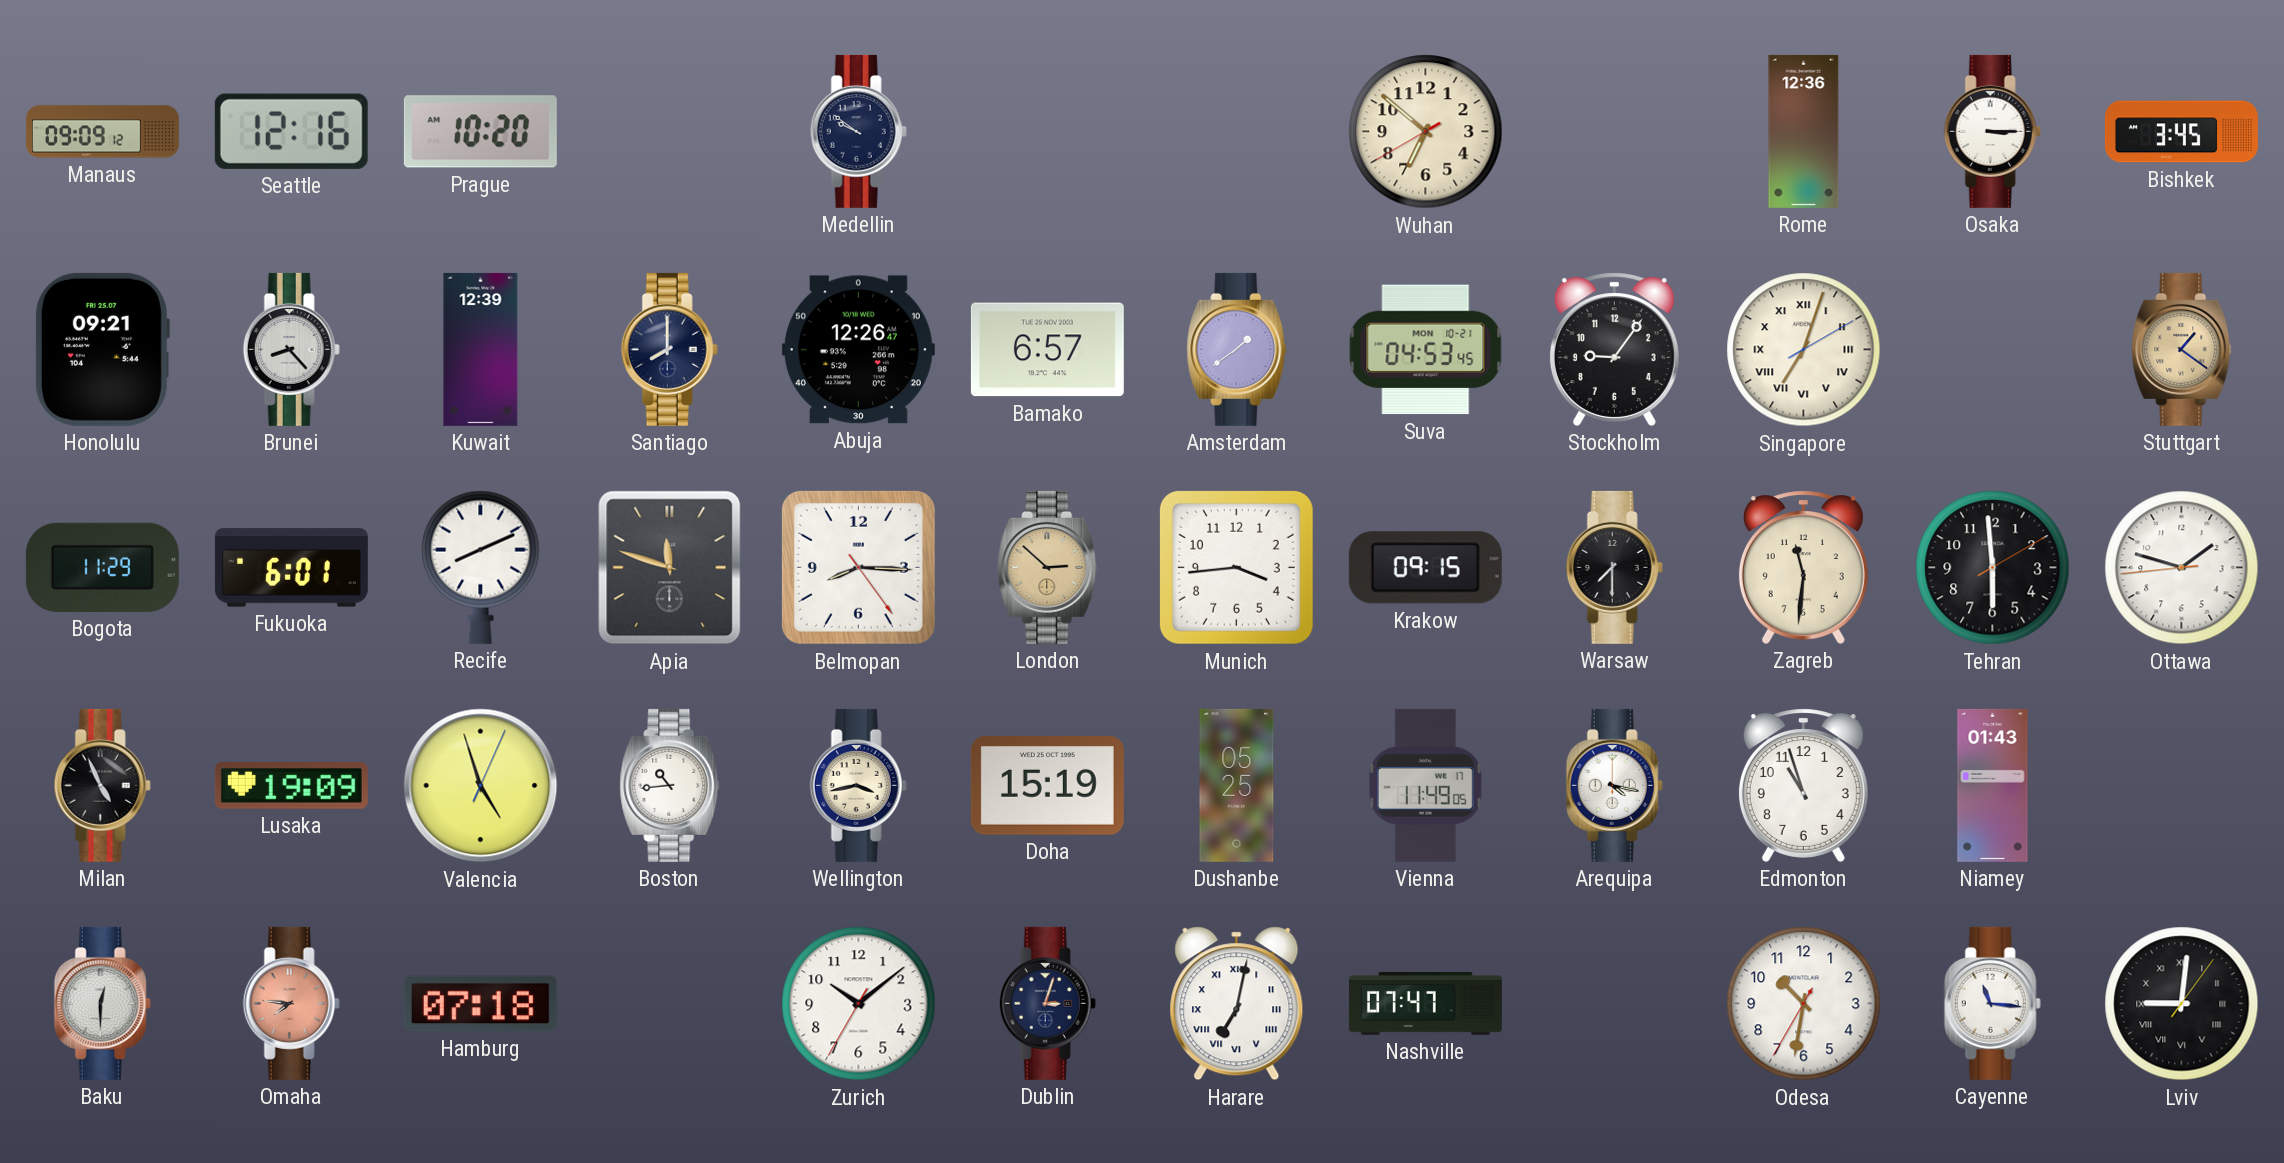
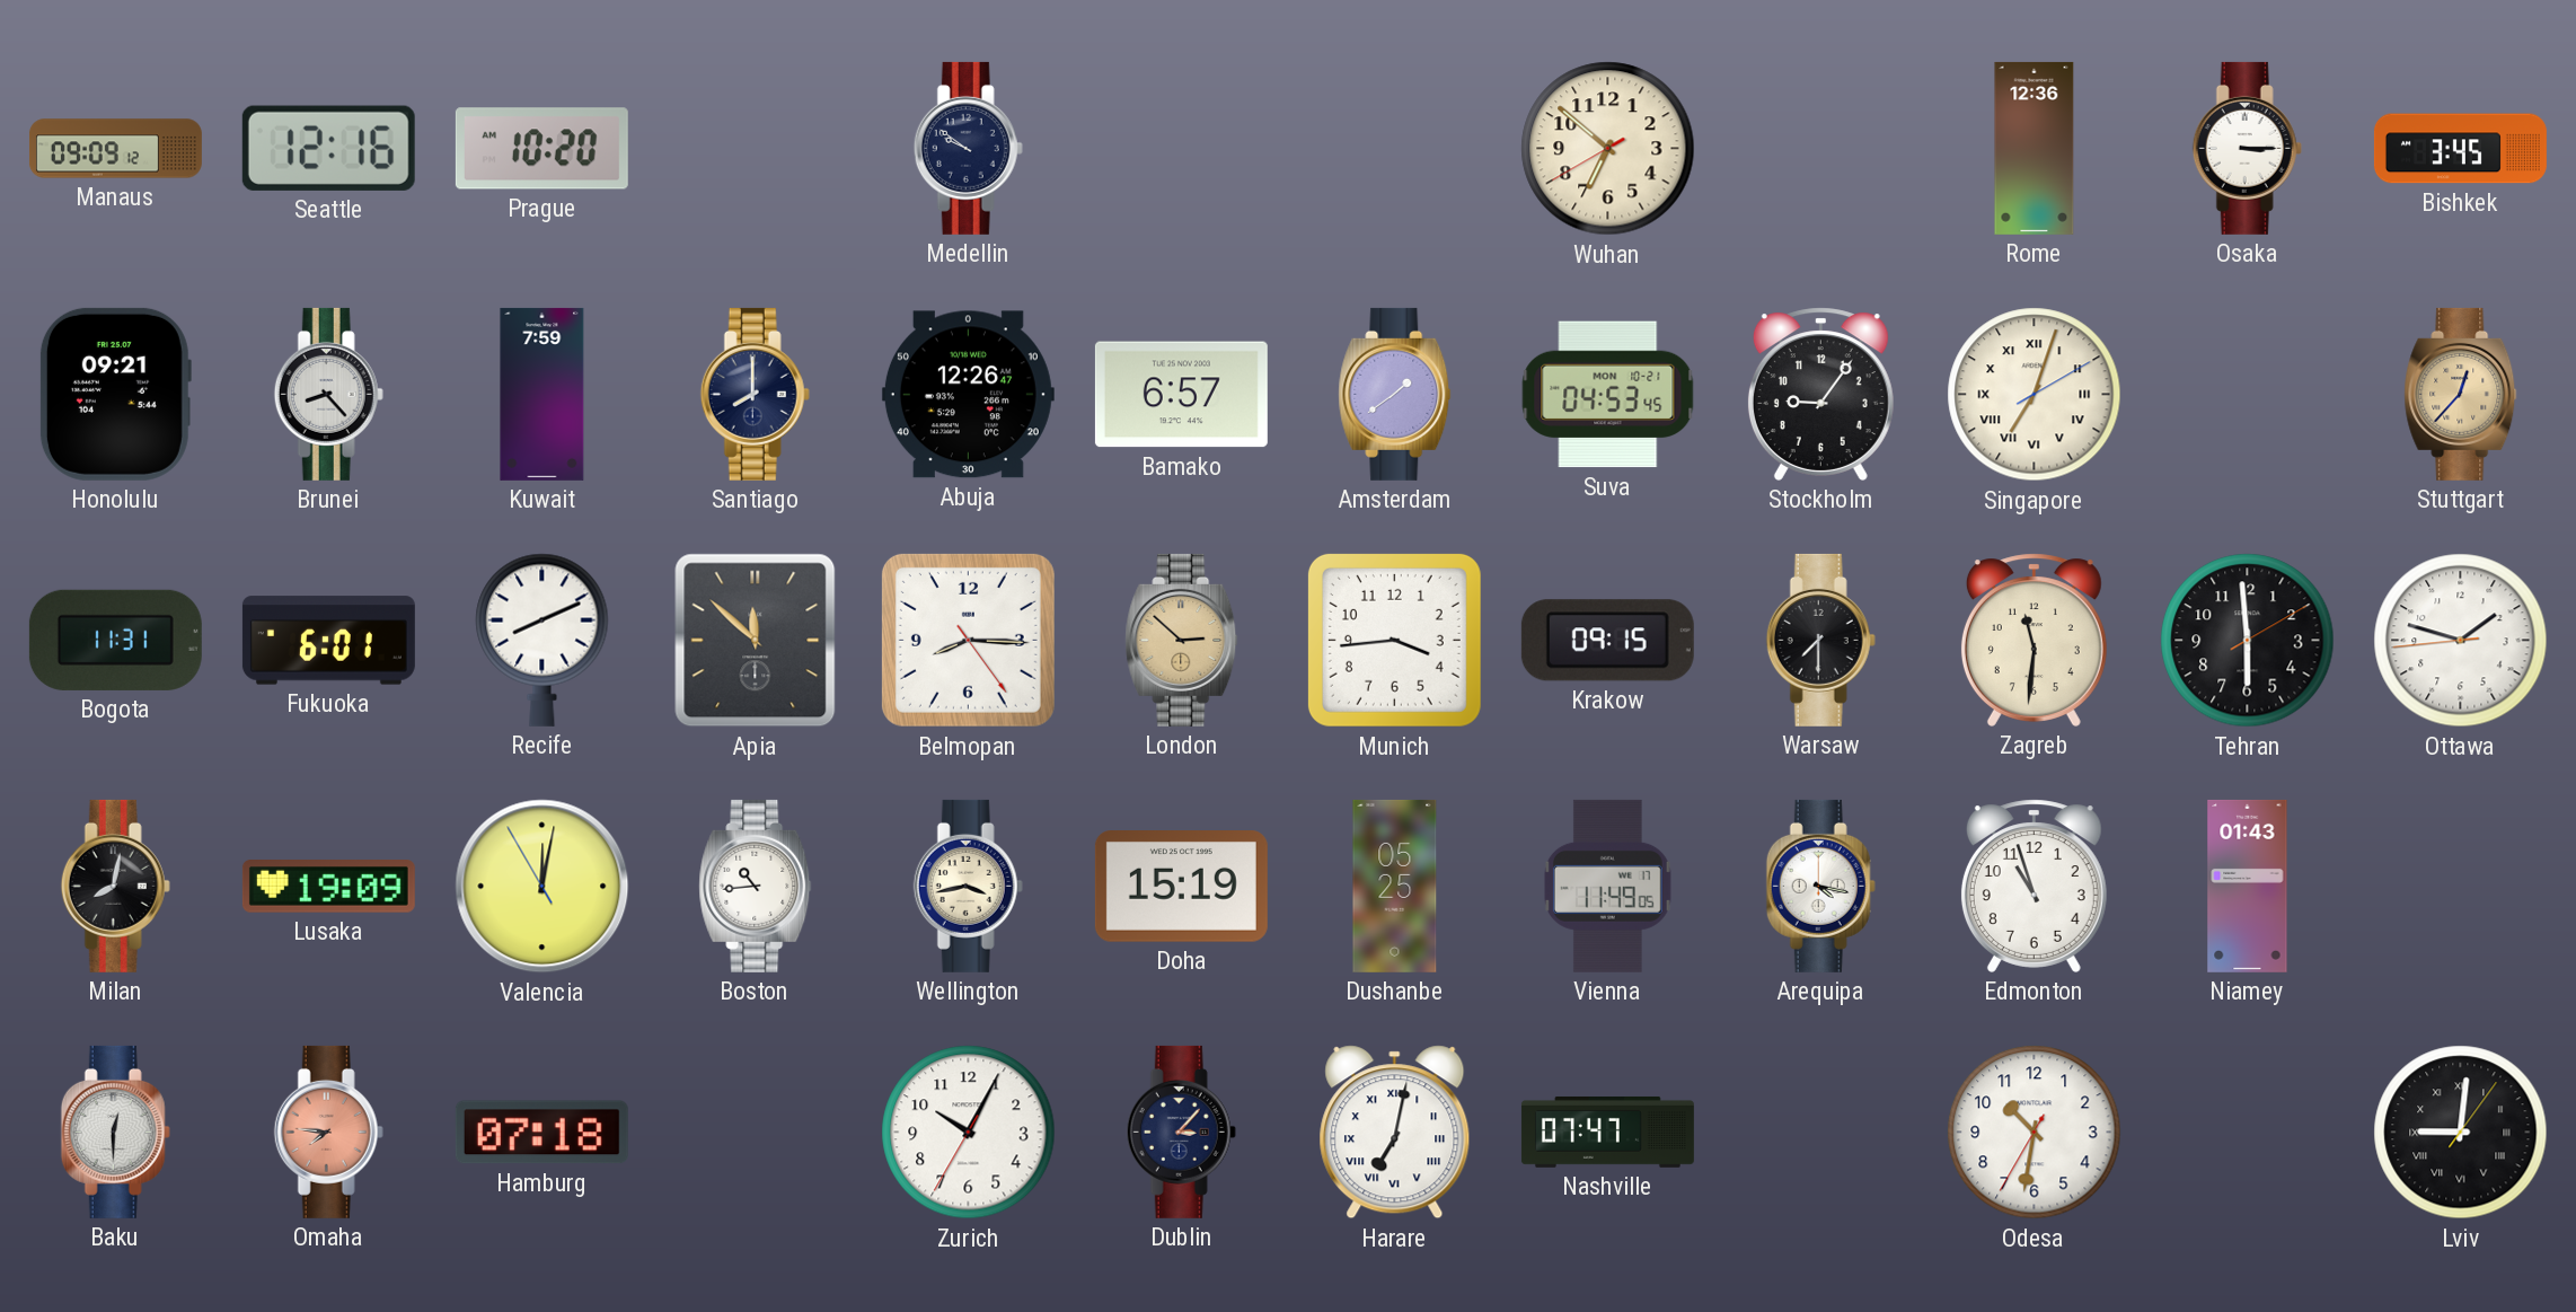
Kuwait: 12:39 -> 7:59 (542, 394)
Stuttgart: 1:21 -> 12:37 (2461, 394)
Bogota: 11:29 -> 11:31 (115, 640)
Apia: 11:48 -> 11:52 (756, 641)
Milan: 4:56 -> 8:02 (115, 886)
Valencia: 4:57 -> 12:01 (542, 887)
Zurich: 10:08 -> 10:04 (969, 1133)
Dublin: 3:03 -> 3:07 (1181, 1132)
Cayenne: 11:16 -> none (1992, 1003)
